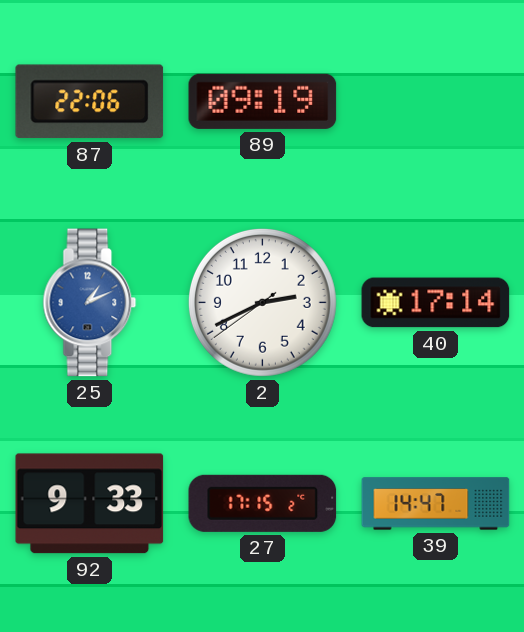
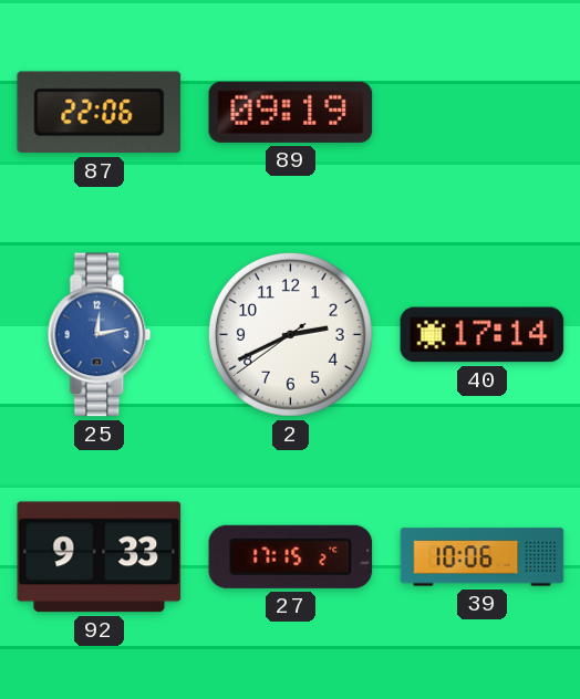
25: 1:11 -> 12:13 (100, 335)
39: 14:47 -> 10:06 (483, 557)
